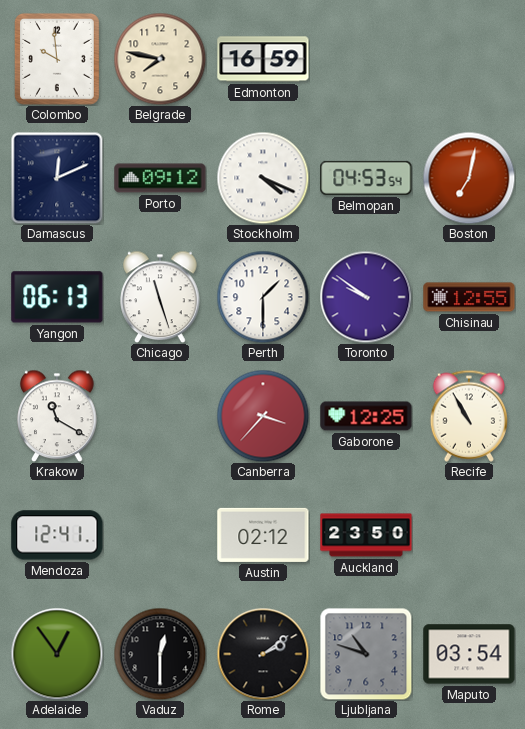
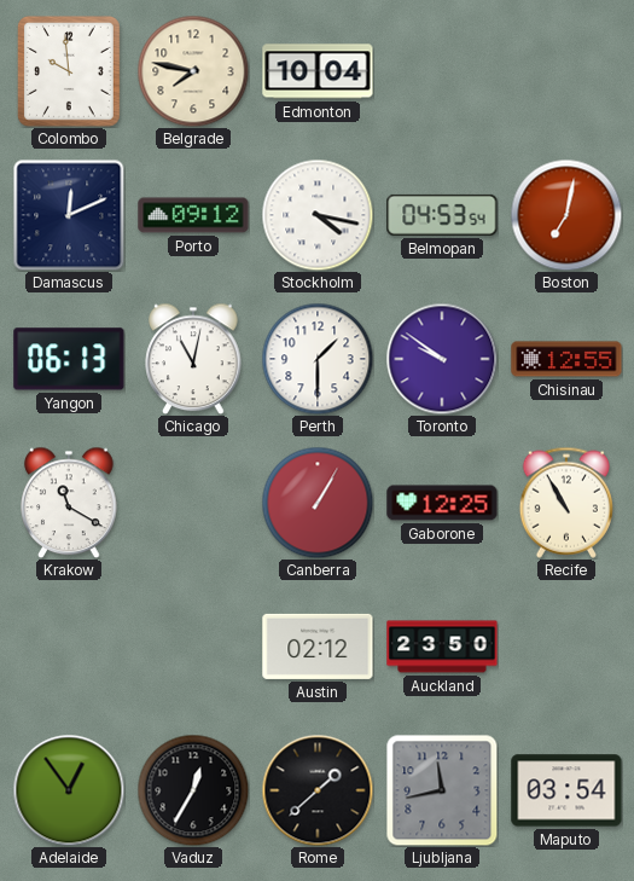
Edmonton: 16:59 -> 10:04 (318, 71)
Stockholm: 4:19 -> 4:17 (318, 215)
Chicago: 11:27 -> 11:02 (193, 359)
Canberra: 3:37 -> 1:05 (318, 503)
Mendoza: 12:41 -> none (57, 535)
Vaduz: 12:30 -> 12:35 (193, 790)
Rome: 2:09 -> 1:38 (318, 790)
Ljubljana: 10:48 -> 11:43 (442, 790)
